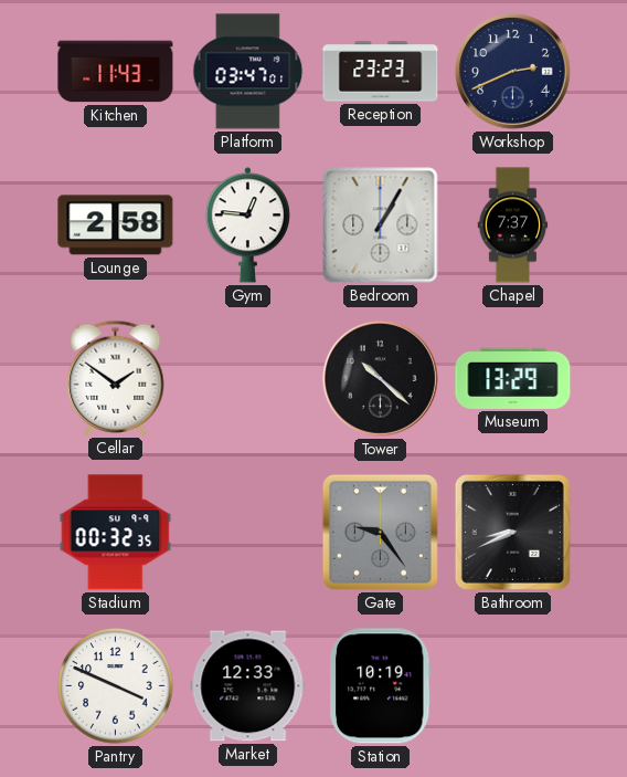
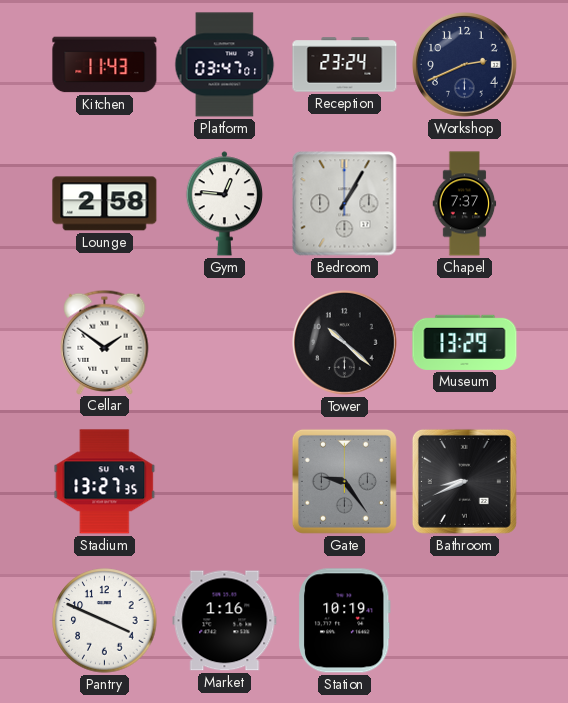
Reception: 23:23 -> 23:24 (345, 65)
Stadium: 00:32 -> 13:27 (105, 482)
Market: 12:33 -> 1:16 (225, 621)
